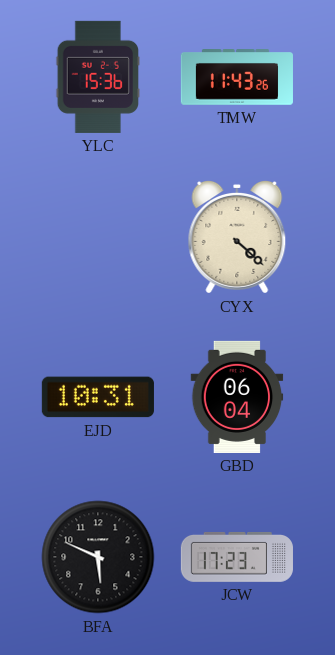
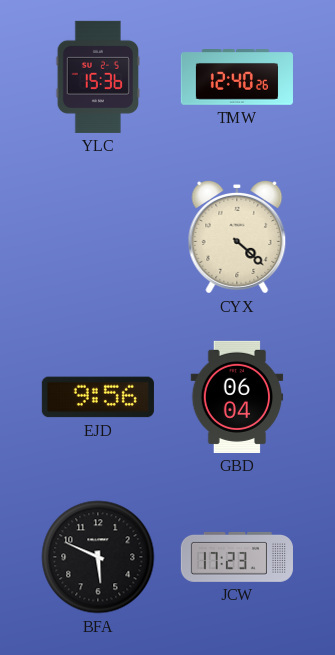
TMW: 11:43 -> 12:40 (237, 77)
EJD: 10:31 -> 9:56 (98, 397)
